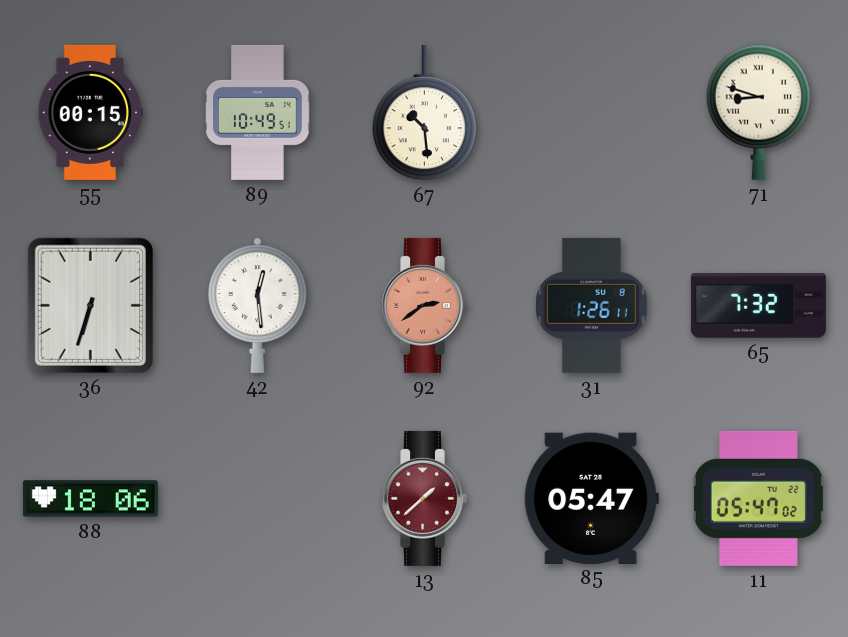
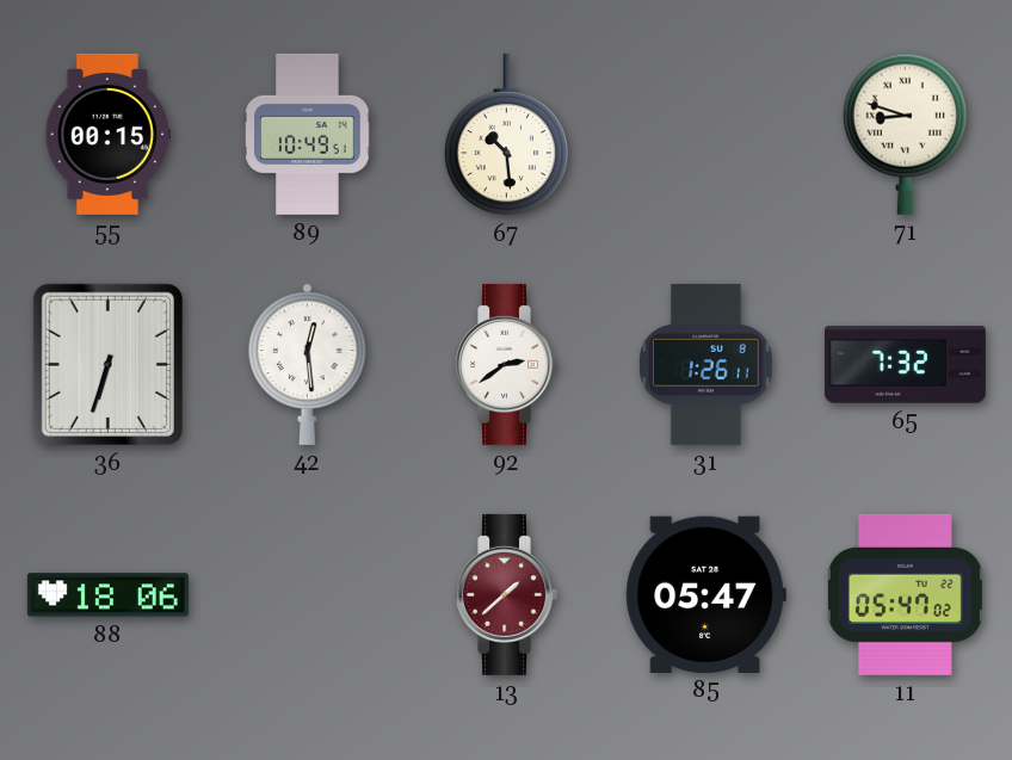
92 dial: salmon -> white (506, 364)
